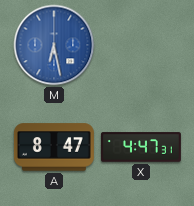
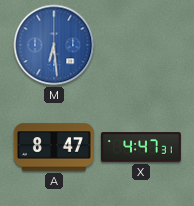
M: 6:28 -> 6:29 (54, 45)
